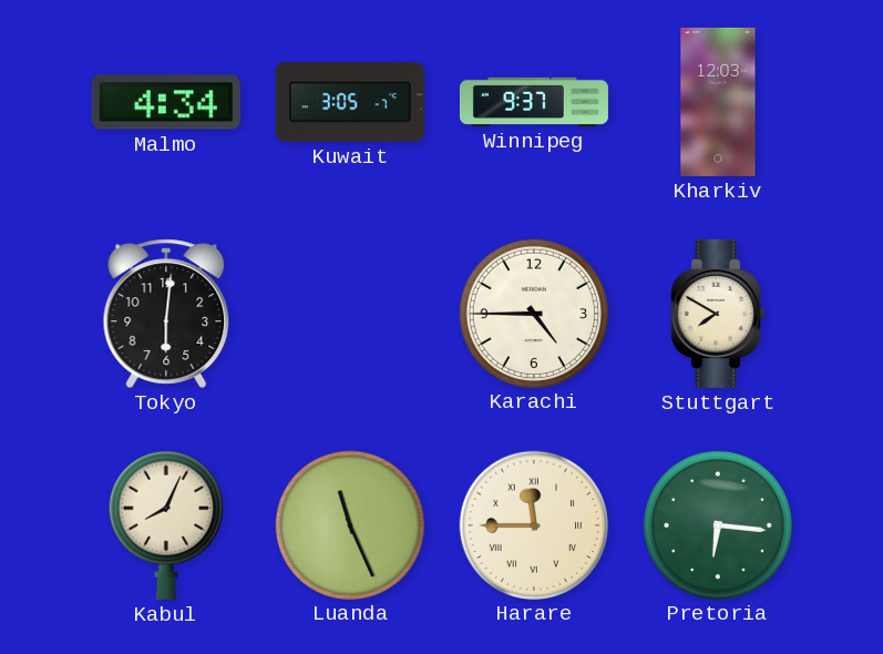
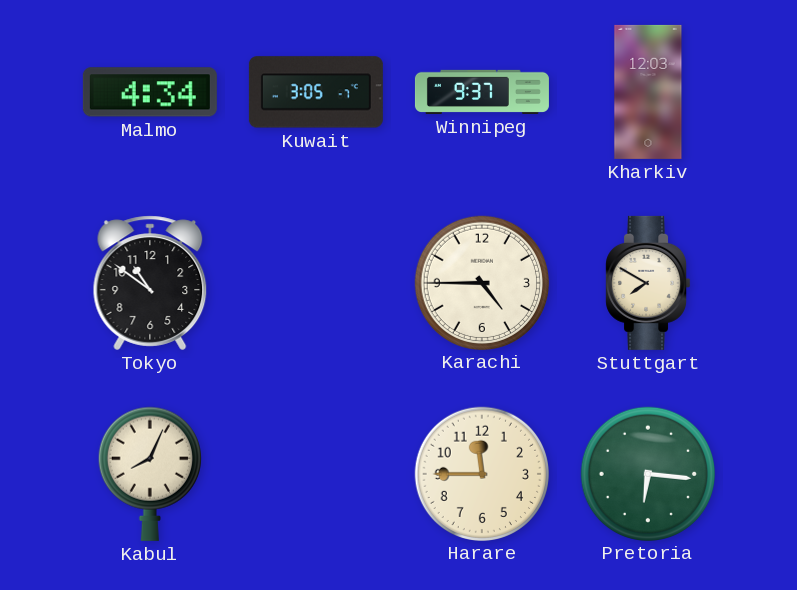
Tokyo: 6:01 -> 10:51 (150, 283)
Luanda: 11:26 -> none (349, 524)
Harare numerals: Roman -> Arabic (481, 473)
